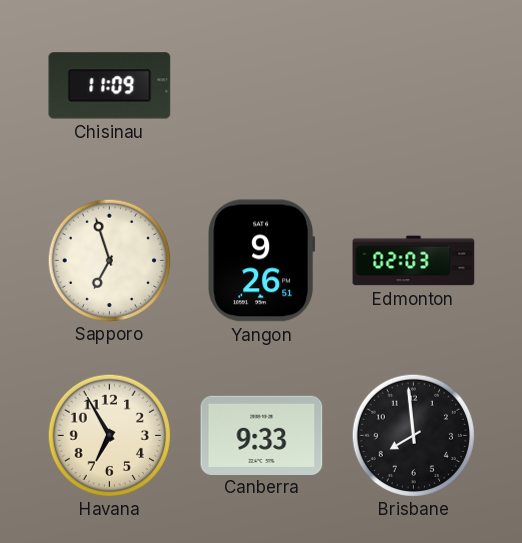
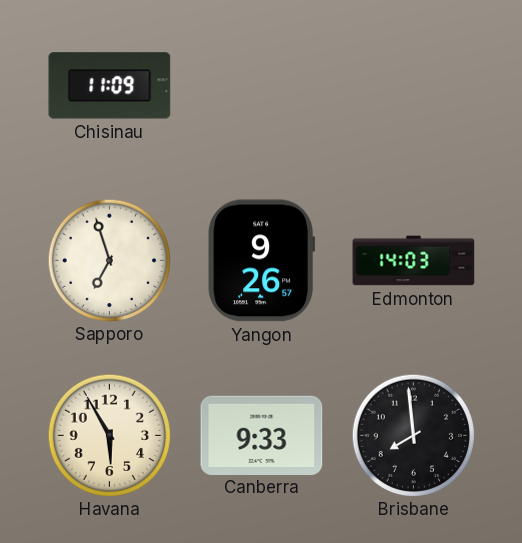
Yangon: 9:26:51 -> 9:26:57 (262, 261)
Edmonton: 02:03 -> 14:03 (414, 261)
Havana: 6:55 -> 5:55 (109, 435)
